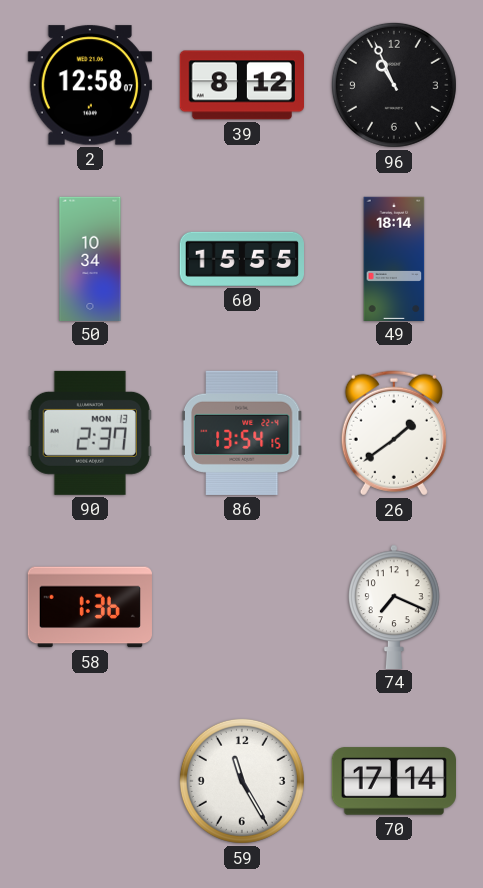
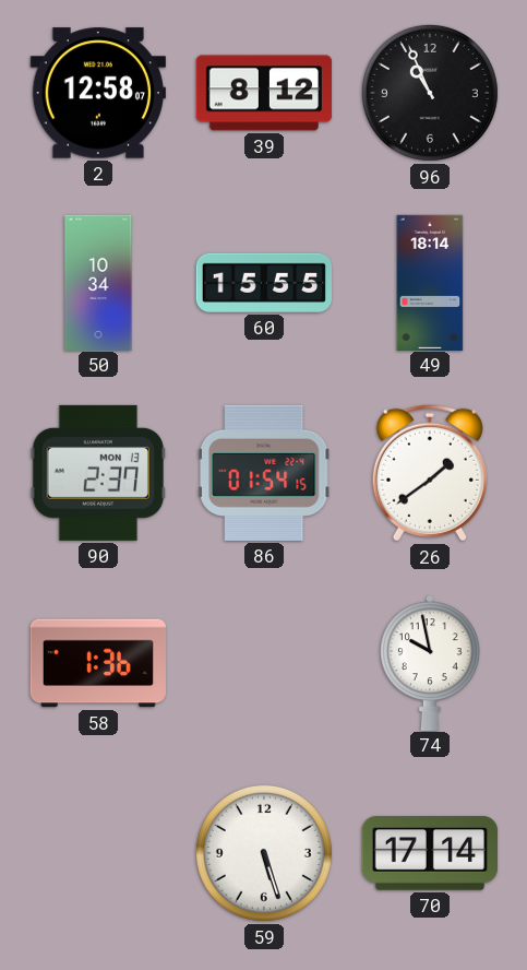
86: 13:54 -> 01:54 (264, 473)
74: 7:19 -> 9:58 (431, 662)
59: 11:25 -> 5:27 (264, 853)
